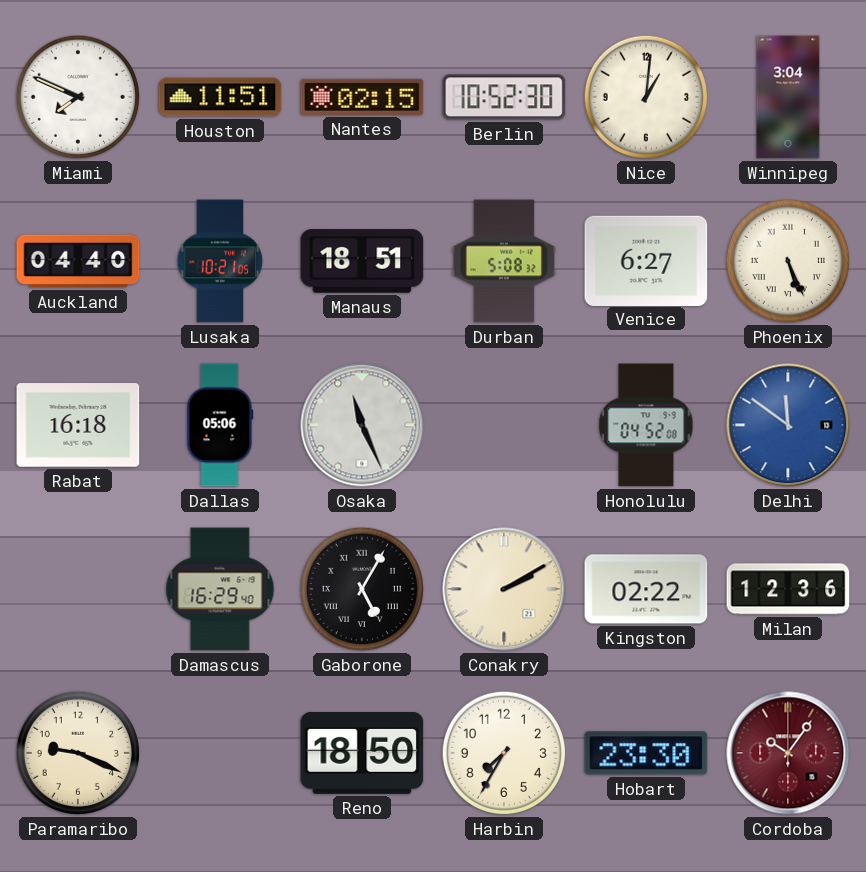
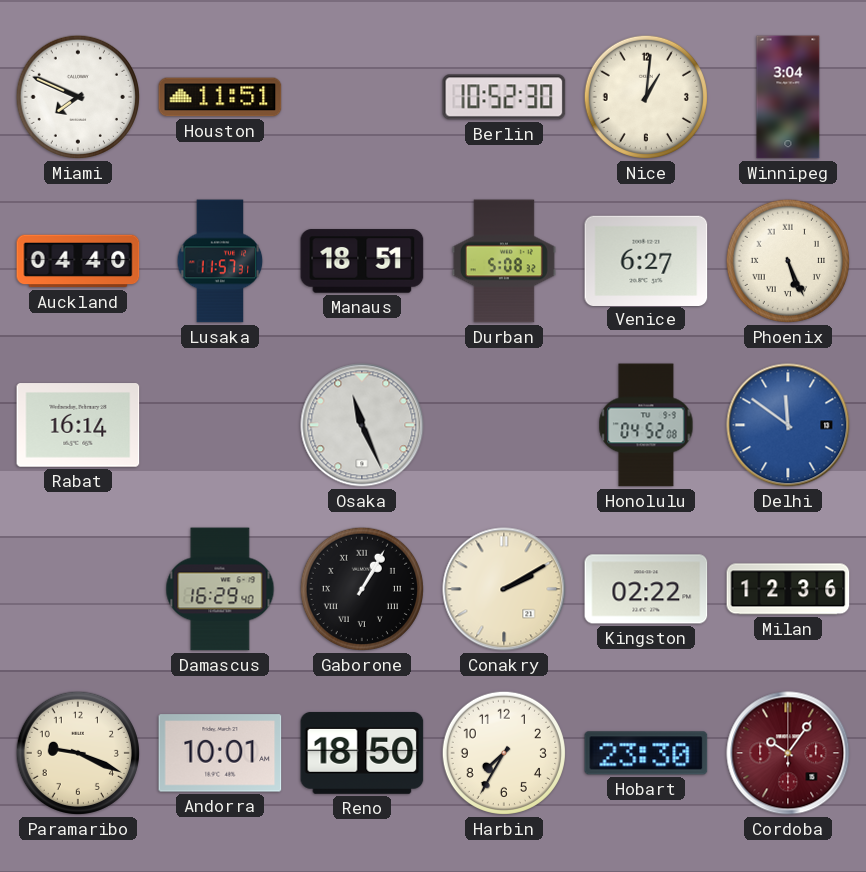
Nantes: 02:15 -> none (362, 97)
Lusaka: 10:21 -> 11:57 (220, 261)
Rabat: 16:18 -> 16:14 (78, 425)
Dallas: 05:06 -> none (220, 425)
Gaborone: 5:05 -> 1:05 (362, 589)
Andorra: none -> 10:01 (220, 753)
